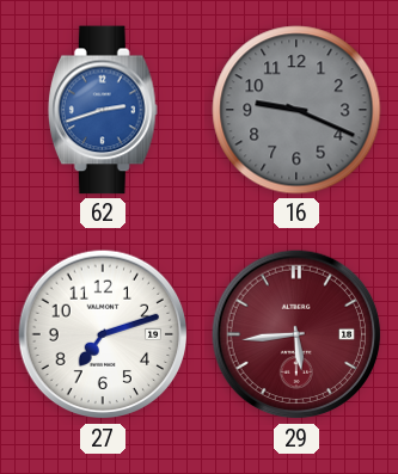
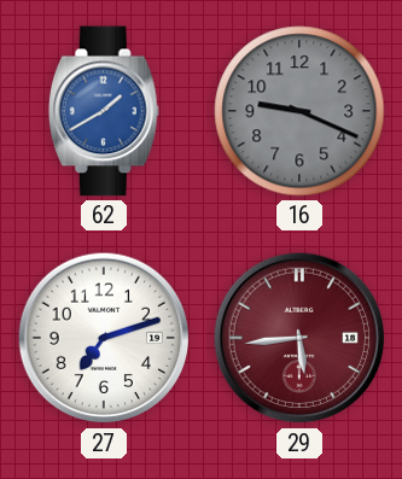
62: 2:42 -> 1:40 (104, 111)
